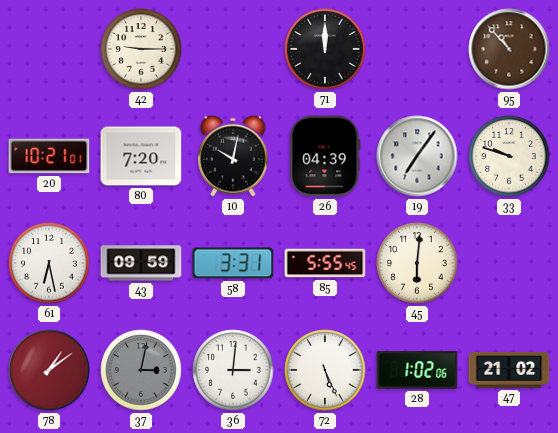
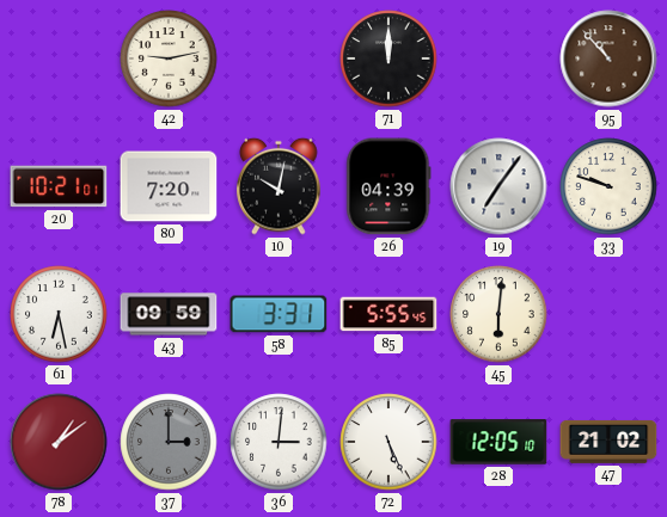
42: 9:15 -> 9:13 (169, 59)
37: 3:02 -> 3:00 (169, 442)
28: 1:02 -> 12:05 (498, 442)
